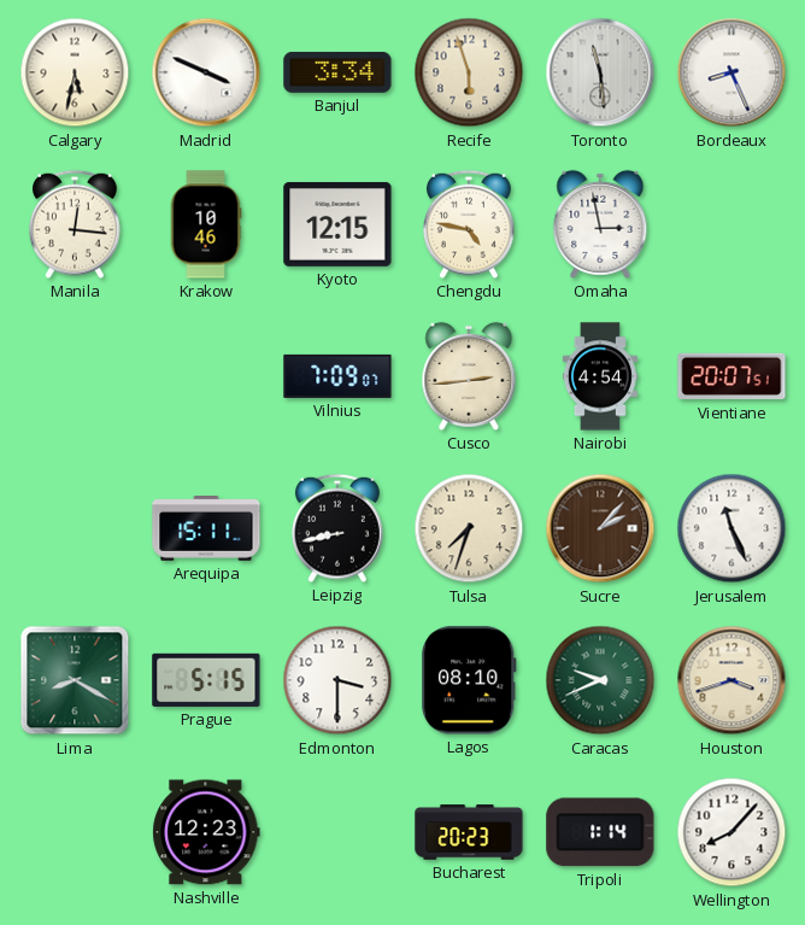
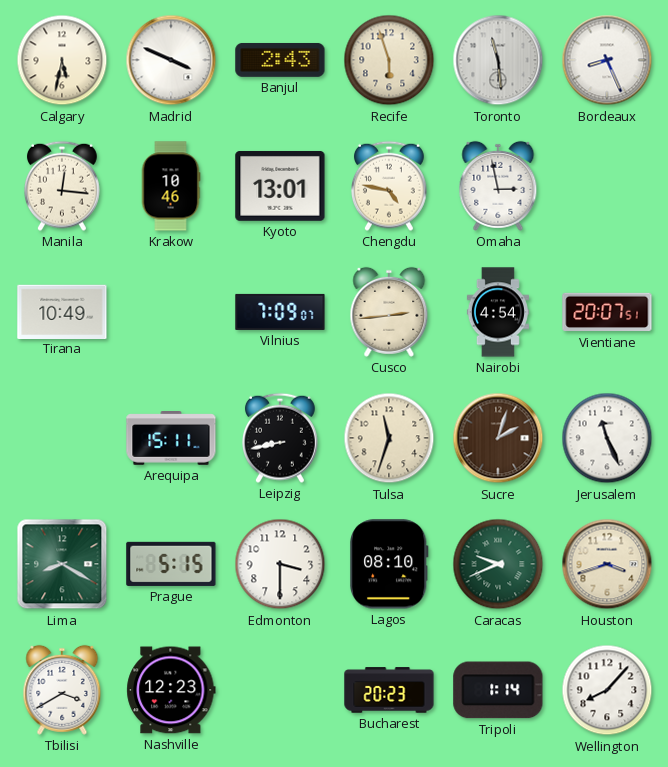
Banjul: 3:34 -> 2:43 (280, 60)
Kyoto: 12:15 -> 13:01 (280, 186)
Tirana: none -> 10:49 (62, 311)
Tulsa: 7:33 -> 11:33 (389, 438)
Sucre: 2:07 -> 2:03 (498, 438)
Tbilisi: none -> 3:40 (62, 690)
